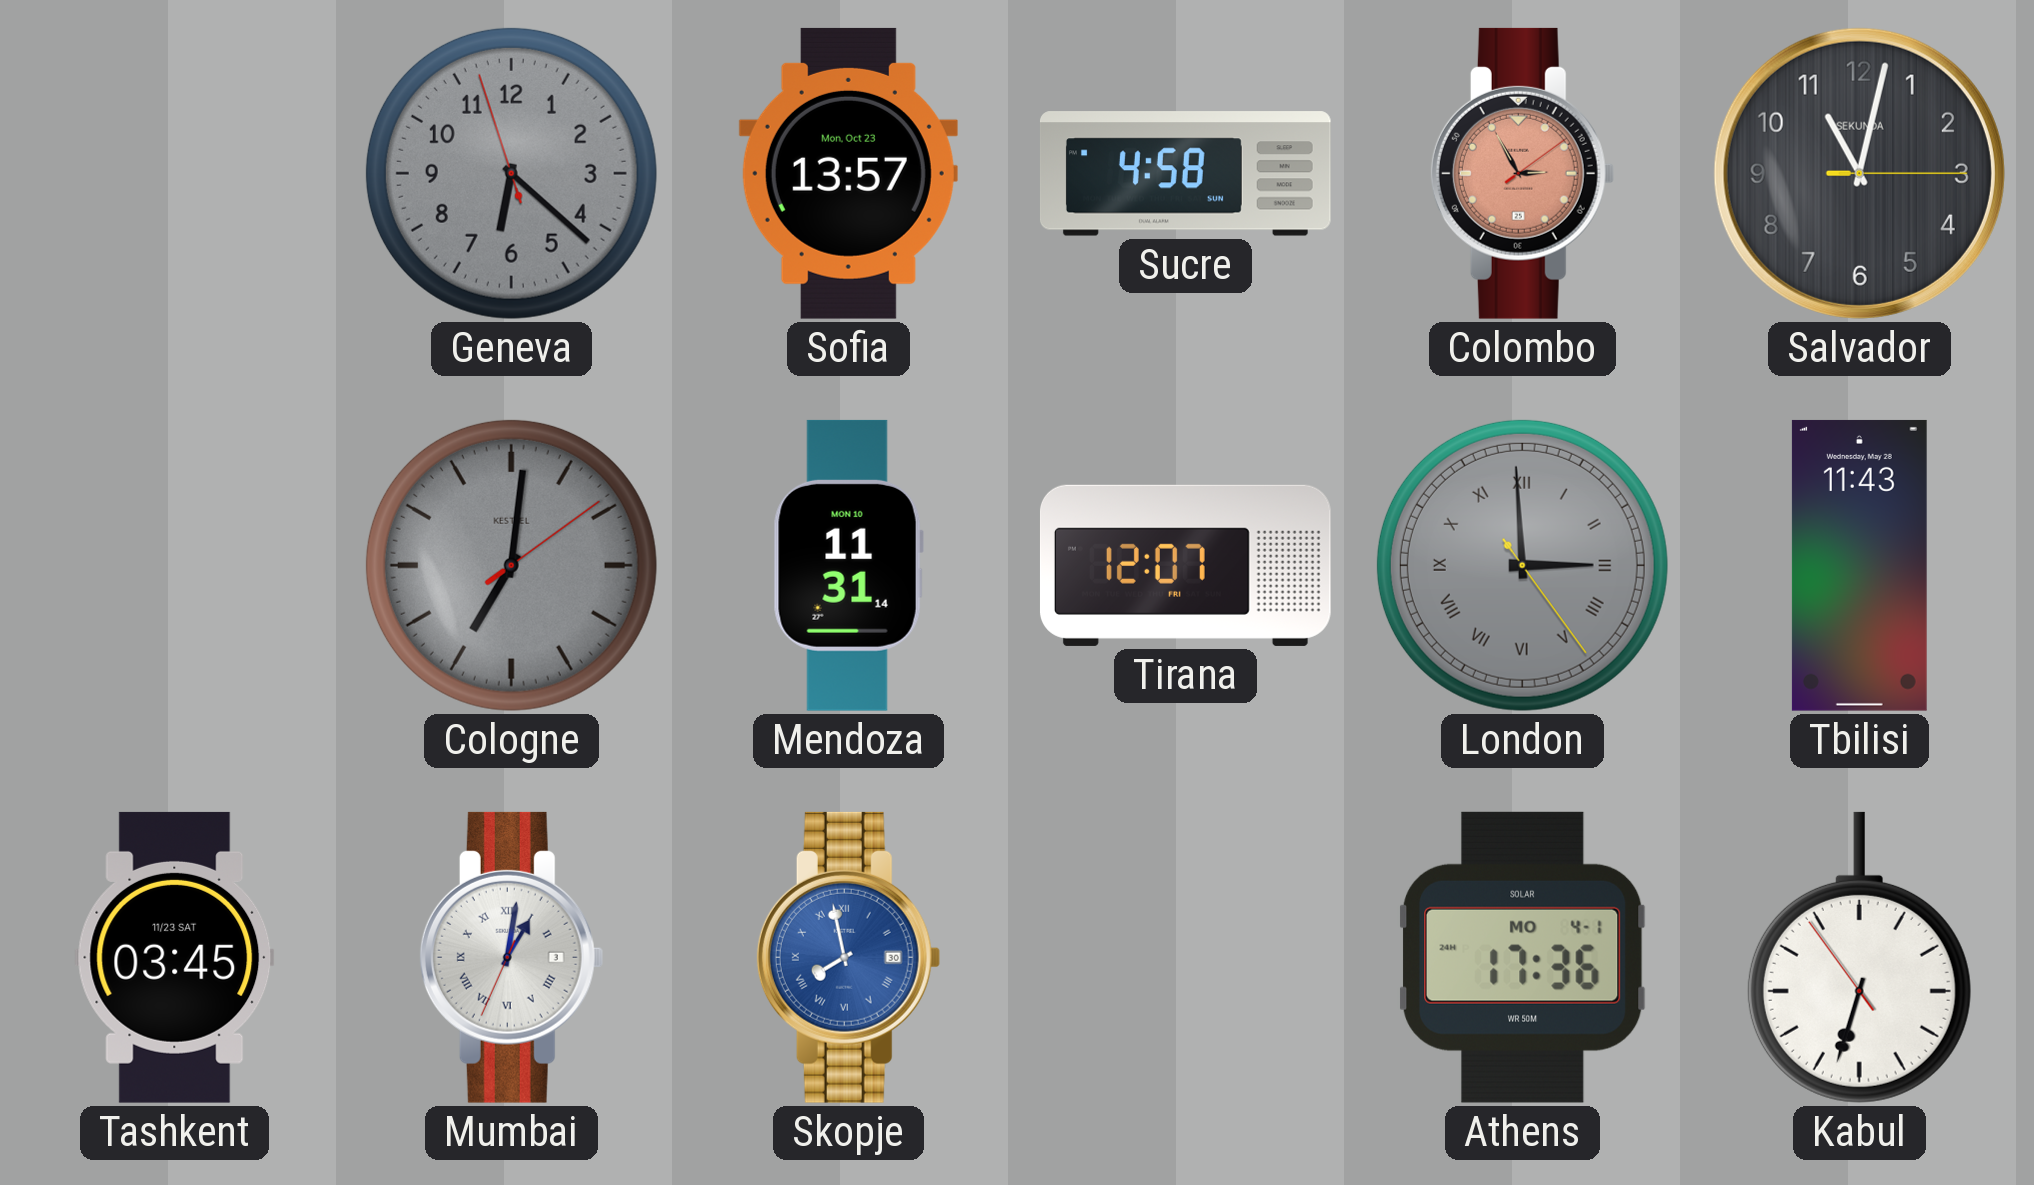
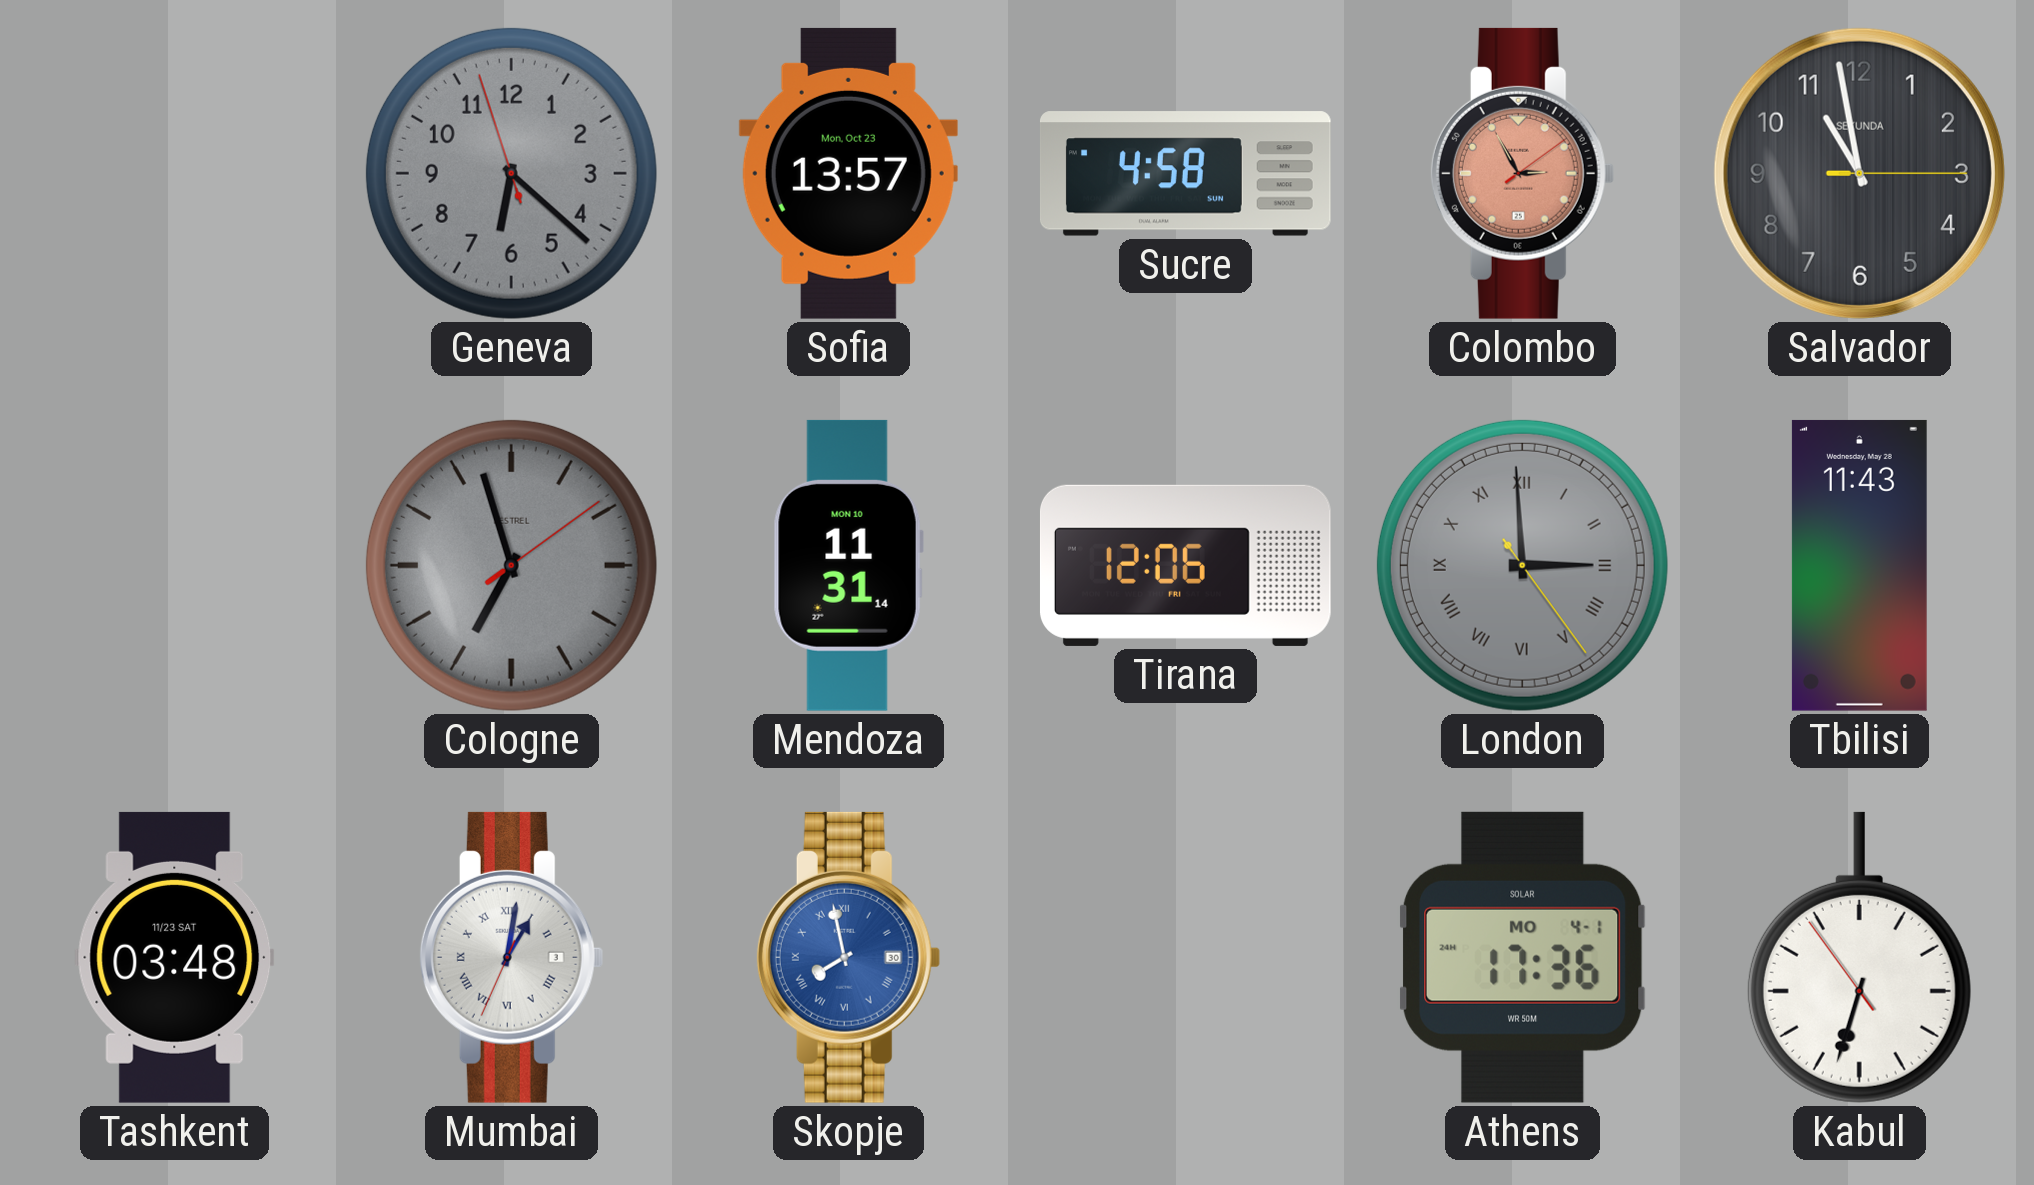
Salvador: 11:02 -> 10:58 (1859, 173)
Cologne: 7:01 -> 6:57 (511, 565)
Tirana: 12:07 -> 12:06 (1185, 565)
Tashkent: 03:45 -> 03:48 (175, 957)
